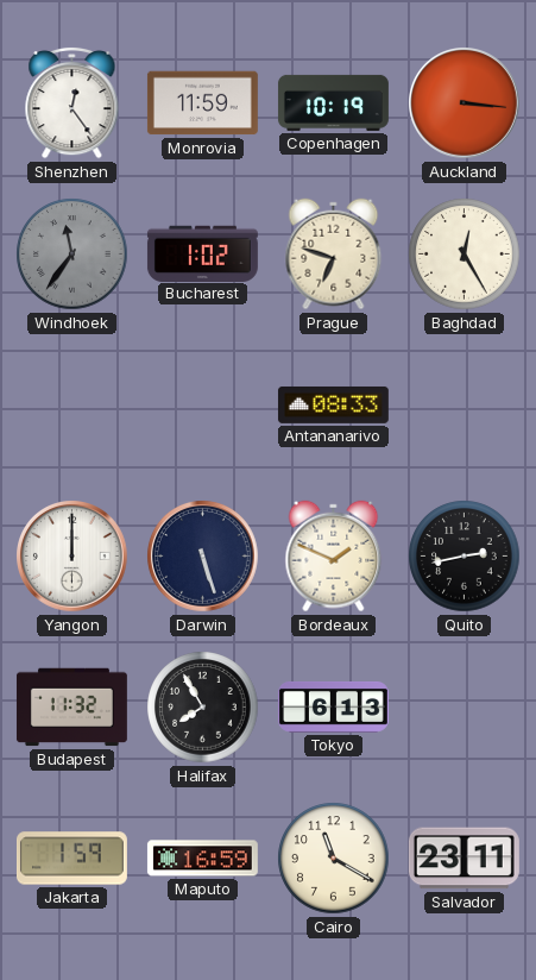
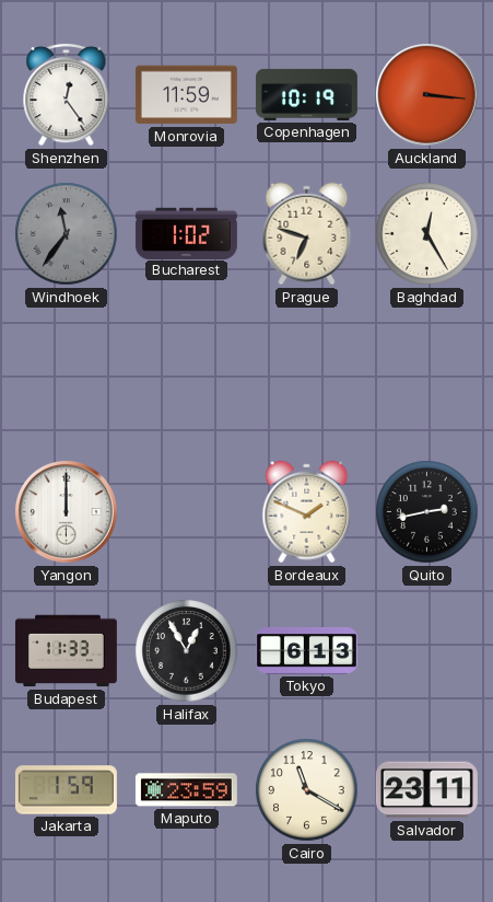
Antananarivo: 08:33 -> none (333, 404)
Darwin: 5:27 -> none (203, 557)
Budapest: 11:32 -> 11:33 (66, 651)
Halifax: 7:55 -> 12:55 (187, 651)
Maputo: 16:59 -> 23:59 (186, 790)
